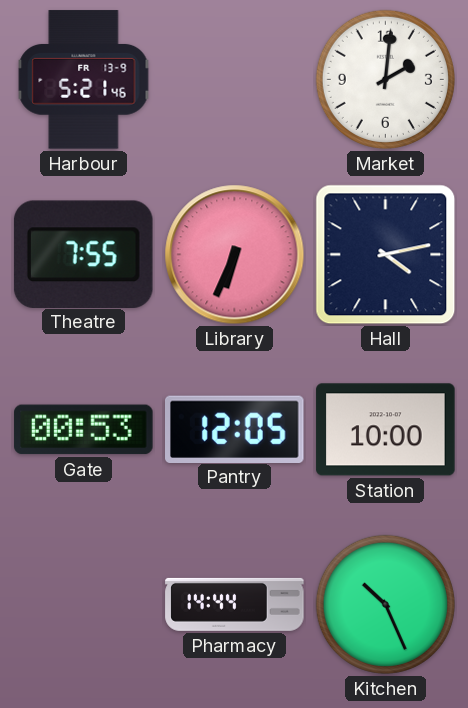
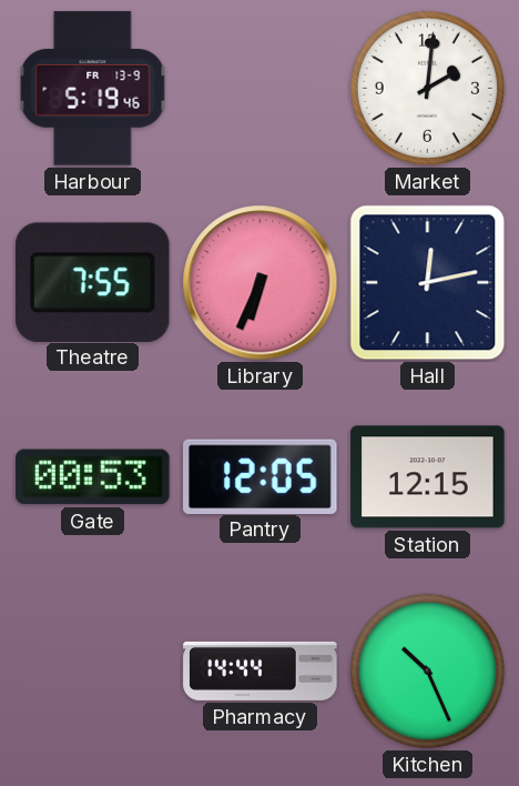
Harbour: 5:21 -> 5:19 (93, 89)
Hall: 4:13 -> 12:13 (428, 283)
Station: 10:00 -> 12:15 (428, 477)
